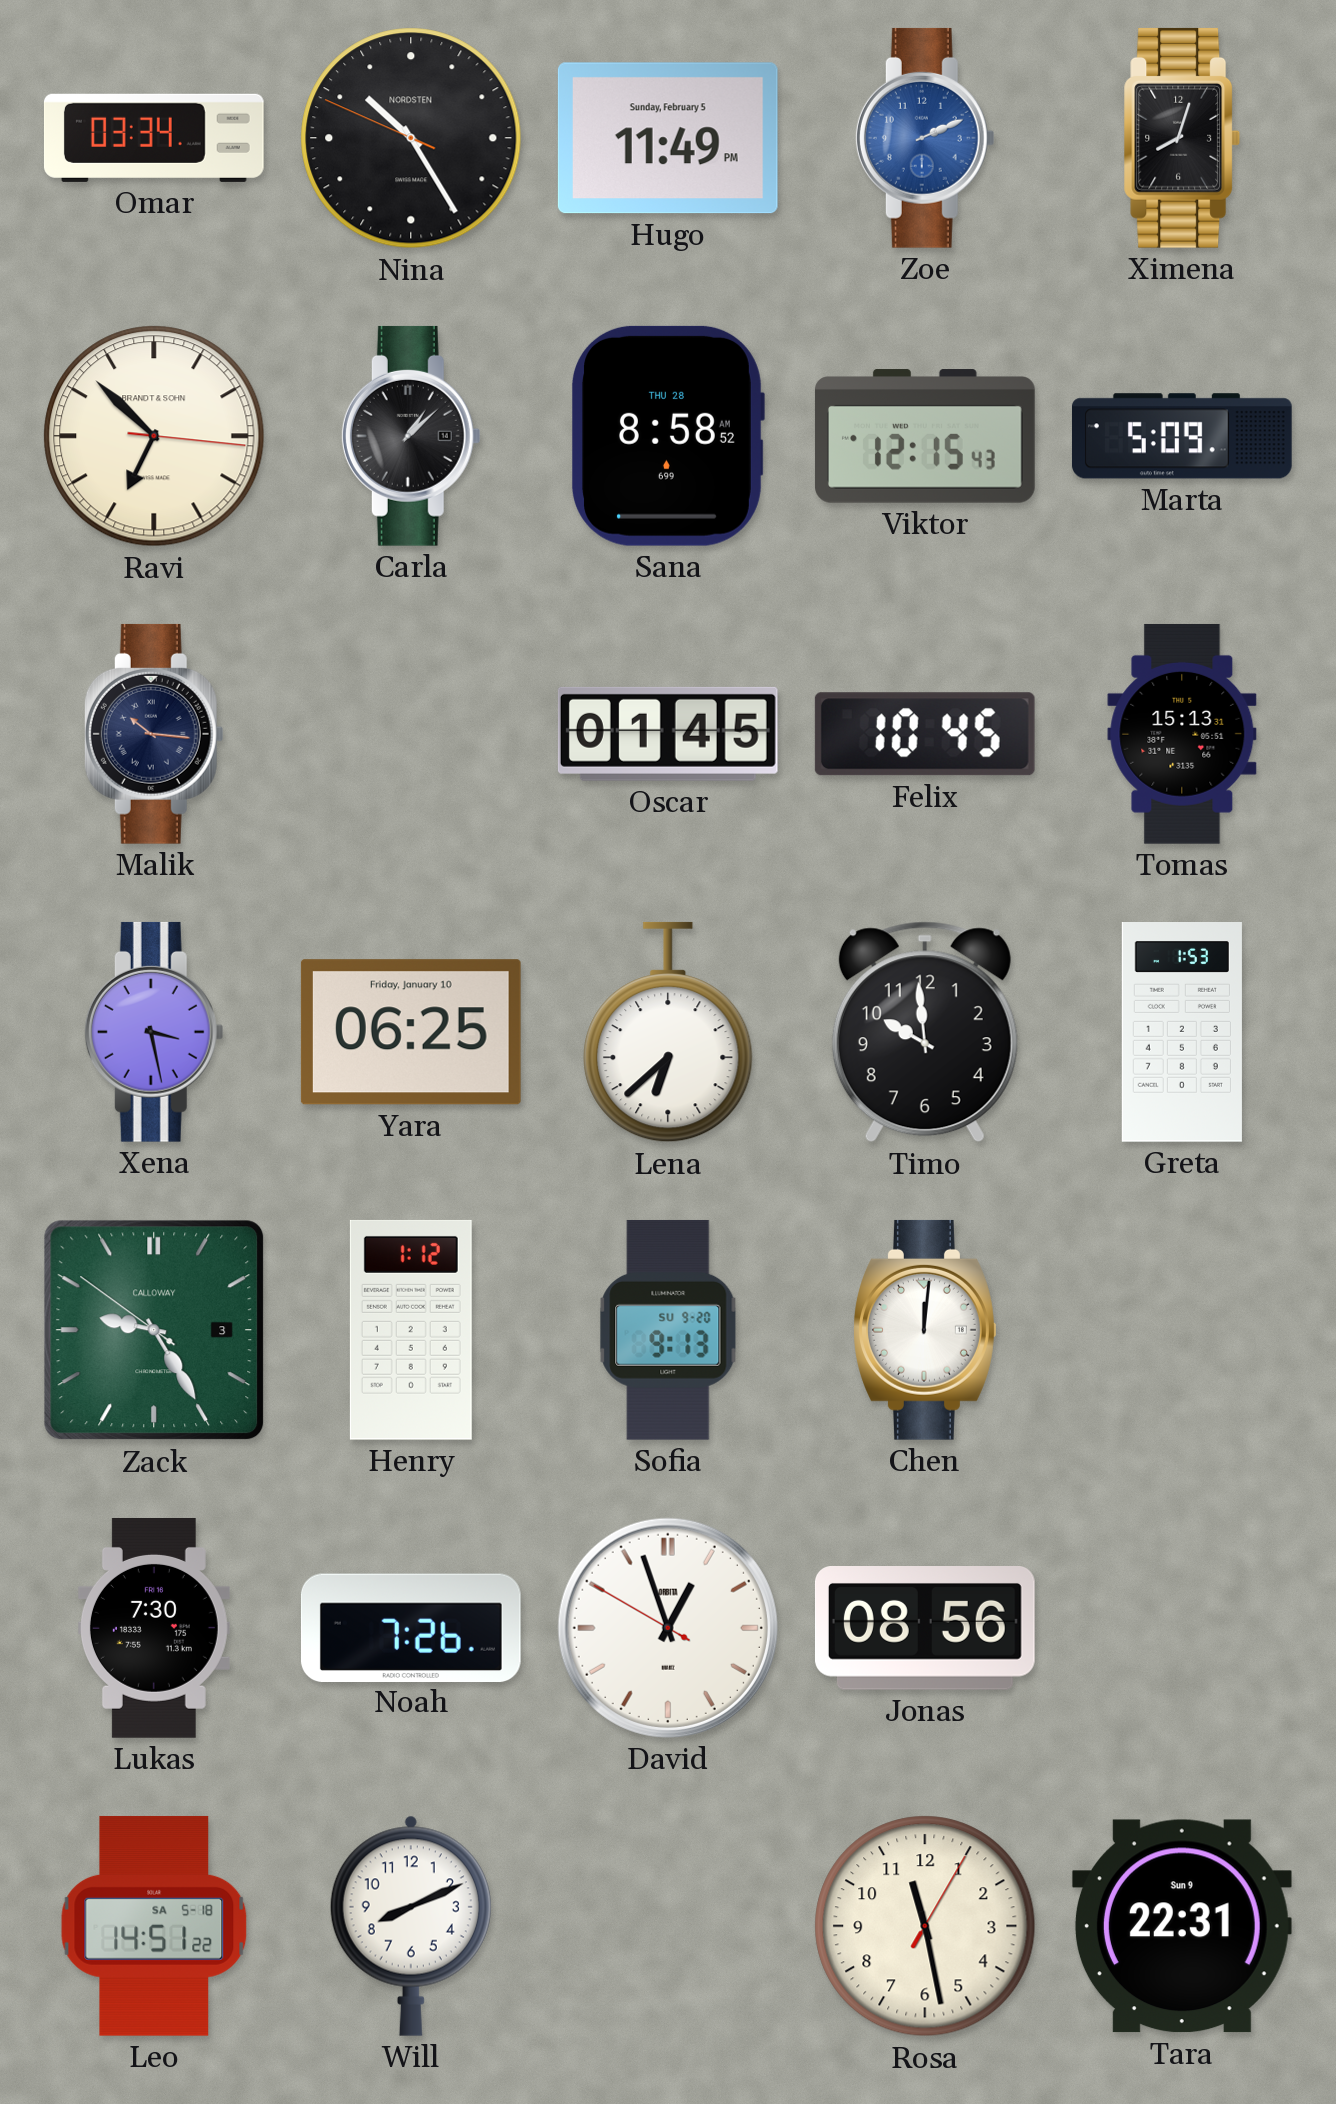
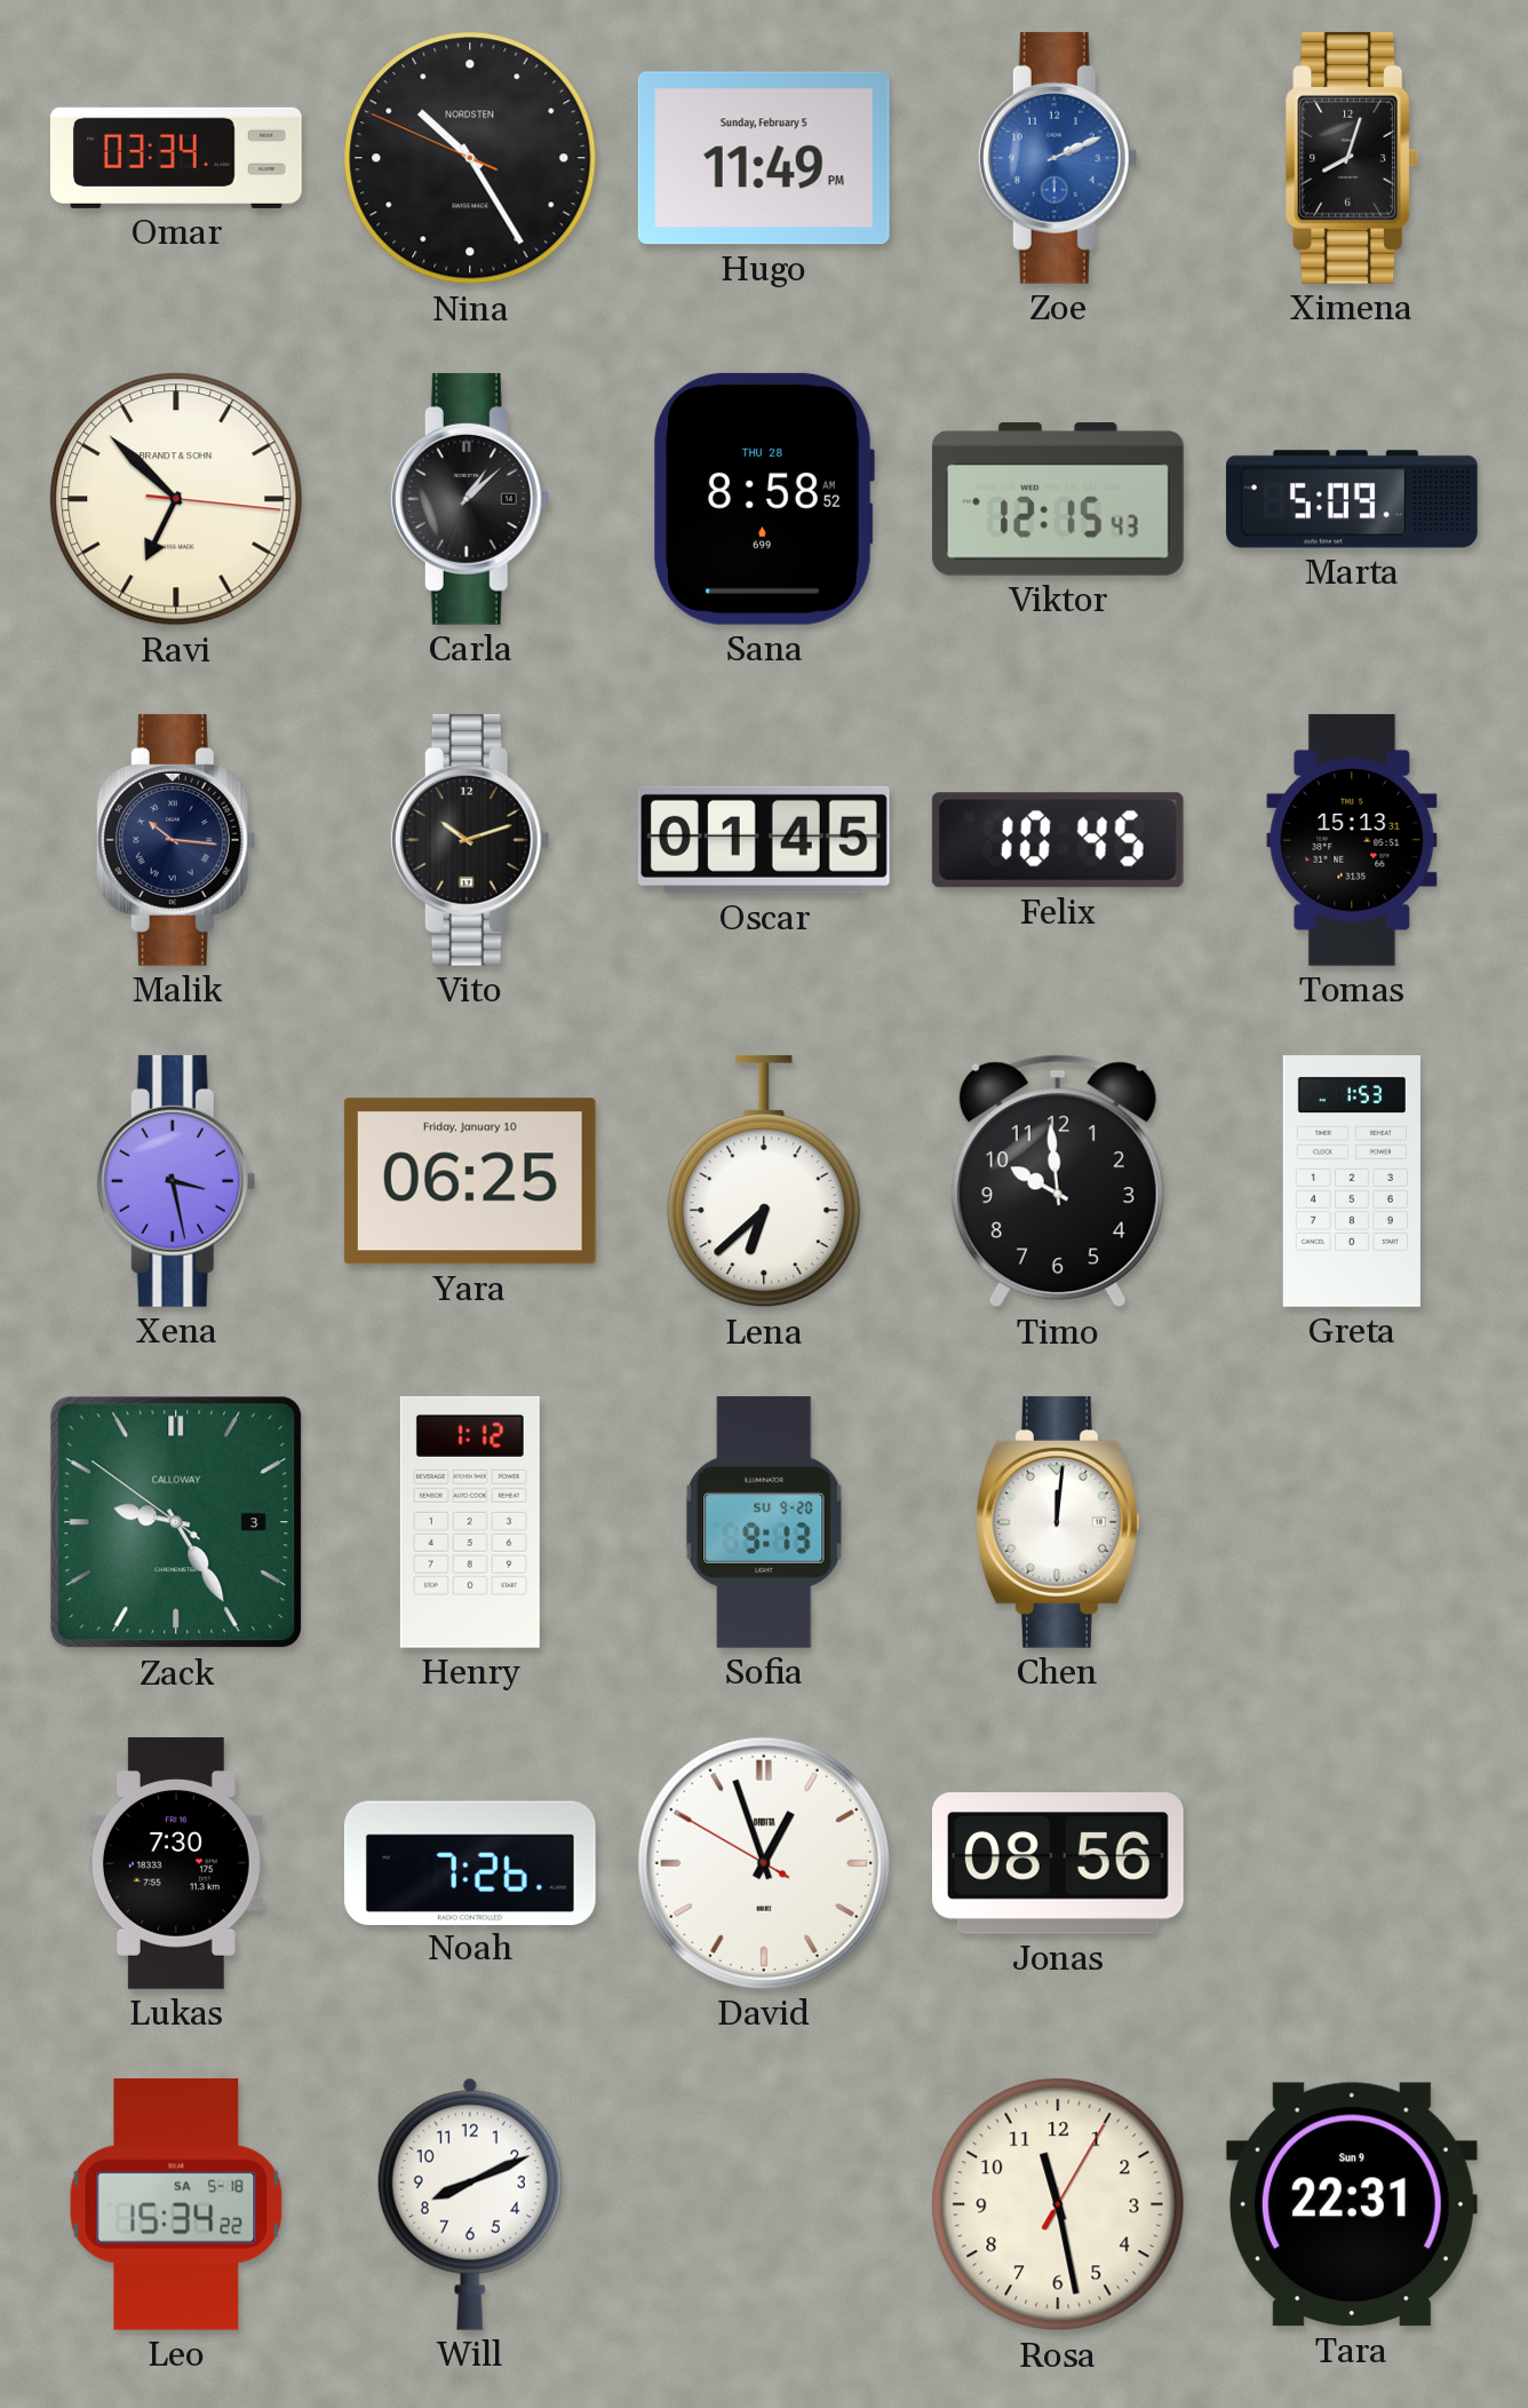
Vito: none -> 10:12 (470, 840)
Leo: 14:51 -> 15:34 (176, 2204)
